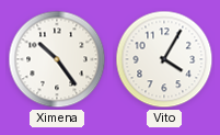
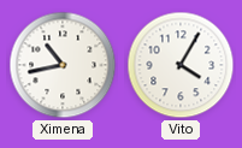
Ximena: 10:24 -> 10:43 (63, 65)
